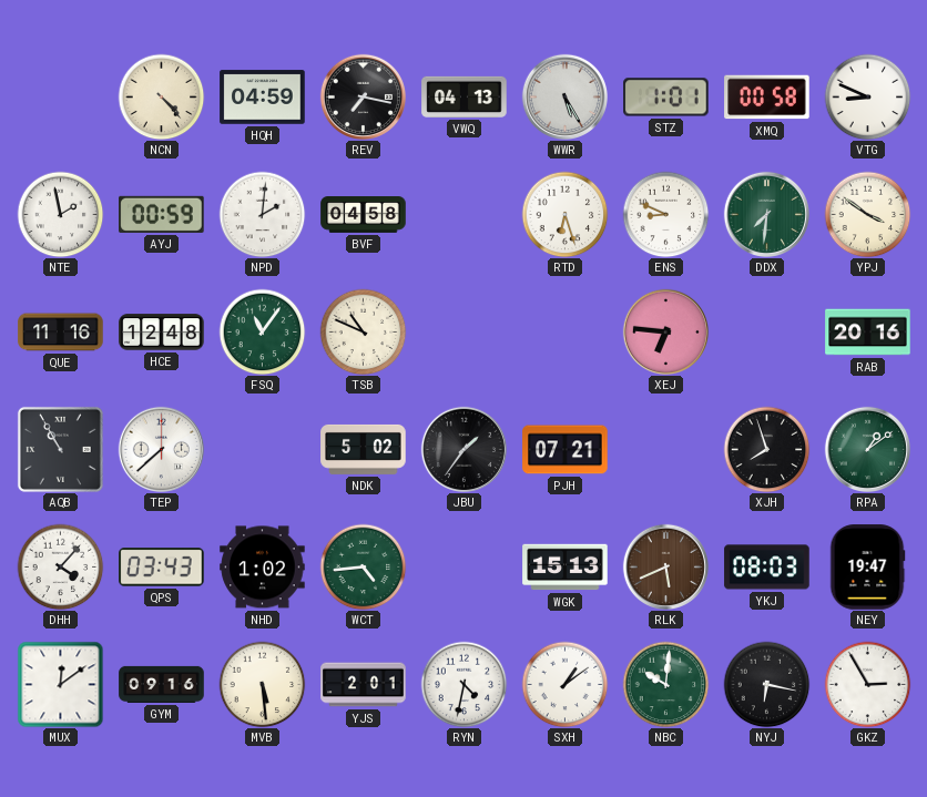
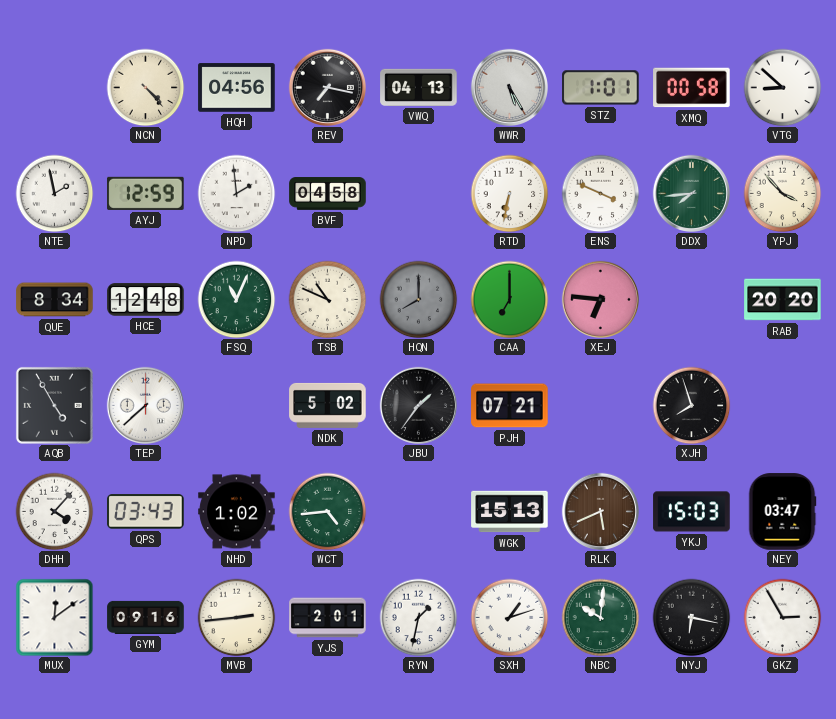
HQH: 04:59 -> 04:56 (237, 88)
VTG: 8:49 -> 8:52 (782, 87)
AYJ: 00:59 -> 12:59 (146, 193)
NPD: 2:01 -> 1:59 (236, 193)
RTD: 6:27 -> 6:32 (509, 193)
ENS: 8:49 -> 3:49 (600, 193)
DDX: 7:31 -> 7:44 (691, 193)
YPJ: 3:51 -> 3:53 (782, 193)
QUE: 11:16 -> 8:34 (55, 300)
FSQ: 11:06 -> 11:04 (236, 299)
HQN: none -> 8:00 (418, 299)
CAA: none -> 7:00 (509, 299)
RAB: 20:16 -> 20:20 (783, 300)
AQB: 10:55 -> 4:55 (54, 405)
RPA: 1:09 -> none (867, 449)
YKJ: 08:03 -> 15:03 (692, 512)
NEY: 19:47 -> 03:47 (782, 512)
MVB: 5:29 -> 2:44 (236, 617)
RYN: 4:32 -> 1:32 (418, 617)
SXH: 1:09 -> 1:12 (509, 617)
